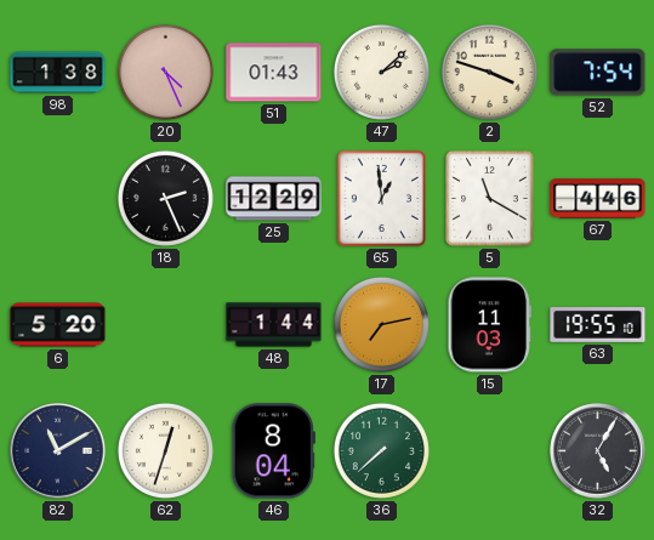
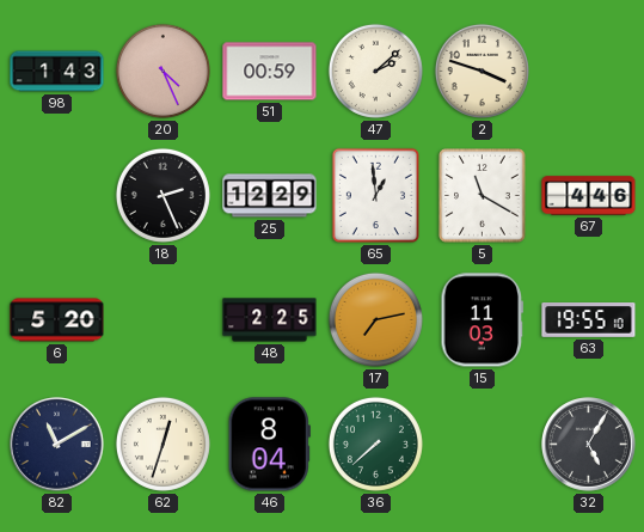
98: 1:38 -> 1:43 (57, 72)
51: 01:43 -> 00:59 (270, 72)
52: 7:54 -> none (598, 73)
48: 1:44 -> 2:25 (270, 320)
